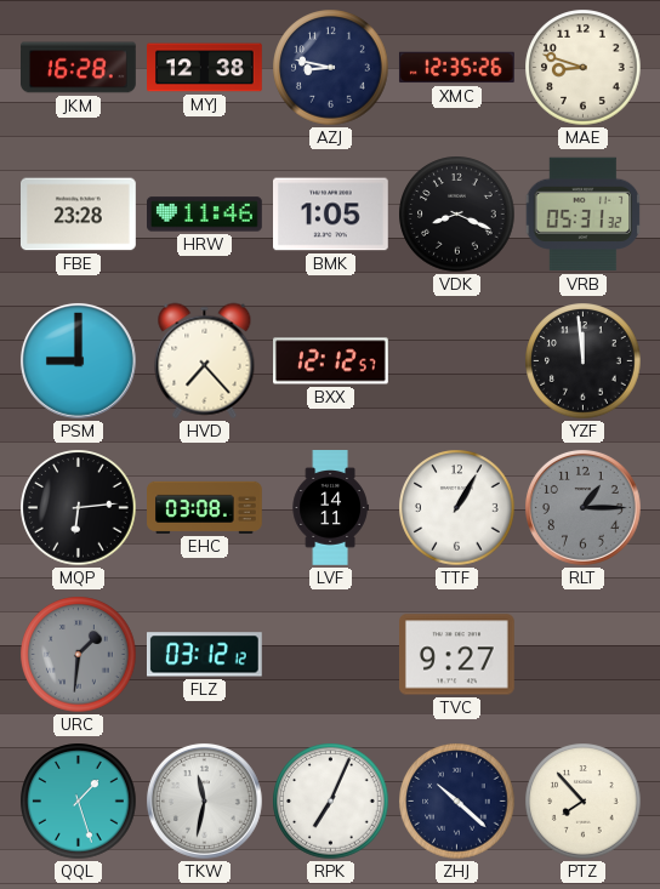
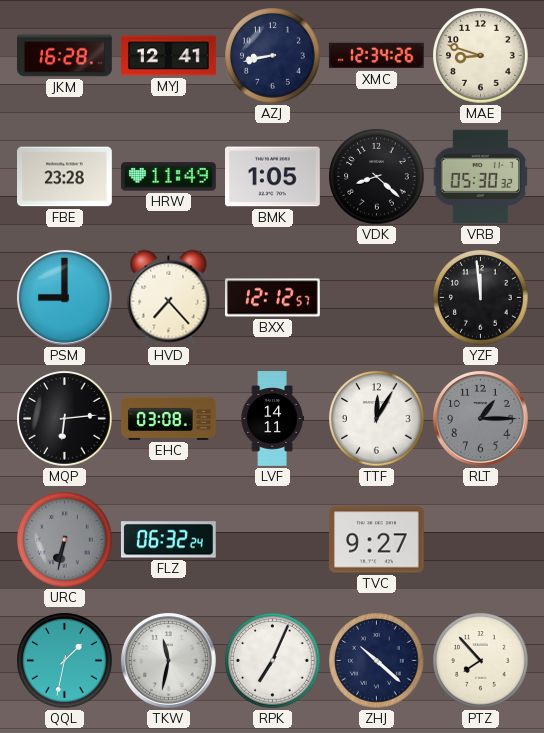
MYJ: 12:38 -> 12:41 (169, 56)
AZJ: 8:47 -> 8:43 (273, 56)
XMC: 12:35 -> 12:34 (377, 56)
HRW: 11:46 -> 11:49 (169, 177)
VDK: 8:19 -> 8:22 (377, 177)
VRB: 05:31 -> 05:30 (481, 177)
TTF: 1:05 -> 12:05 (377, 419)
URC: 1:31 -> 6:32 (65, 540)
FLZ: 03:12 -> 06:32 (168, 540)
QQL: 1:27 -> 1:32 (65, 661)
